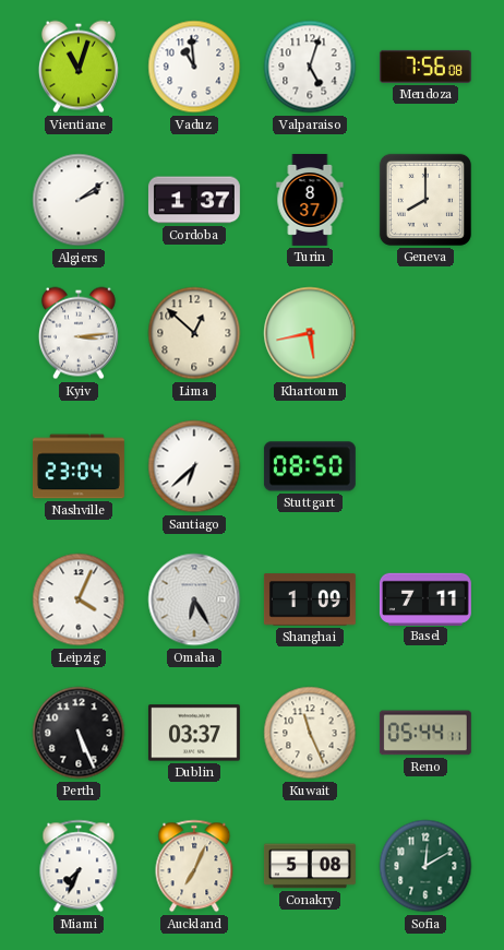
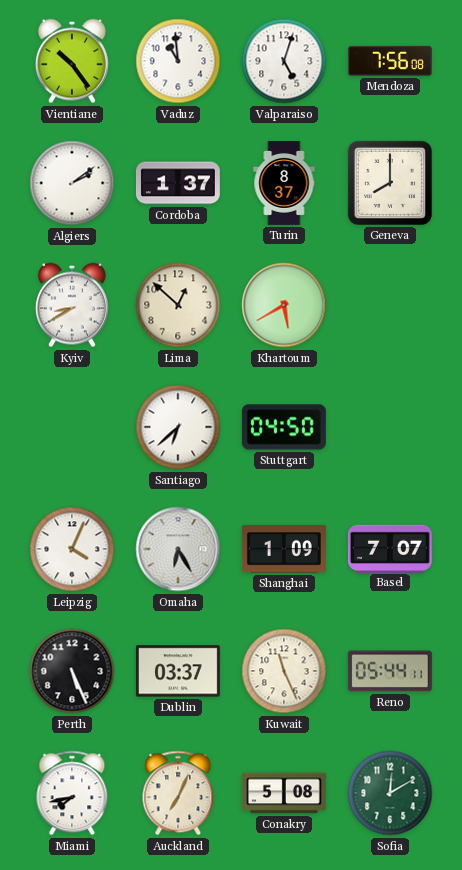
Vientiane: 11:03 -> 10:24 (72, 61)
Kyiv: 3:14 -> 8:40 (72, 305)
Khartoum: 5:43 -> 5:40 (284, 305)
Nashville: 23:04 -> none (79, 466)
Stuttgart: 08:50 -> 04:50 (284, 427)
Basel: 7:11 -> 7:07 (390, 548)
Miami: 7:34 -> 7:43 (72, 793)
